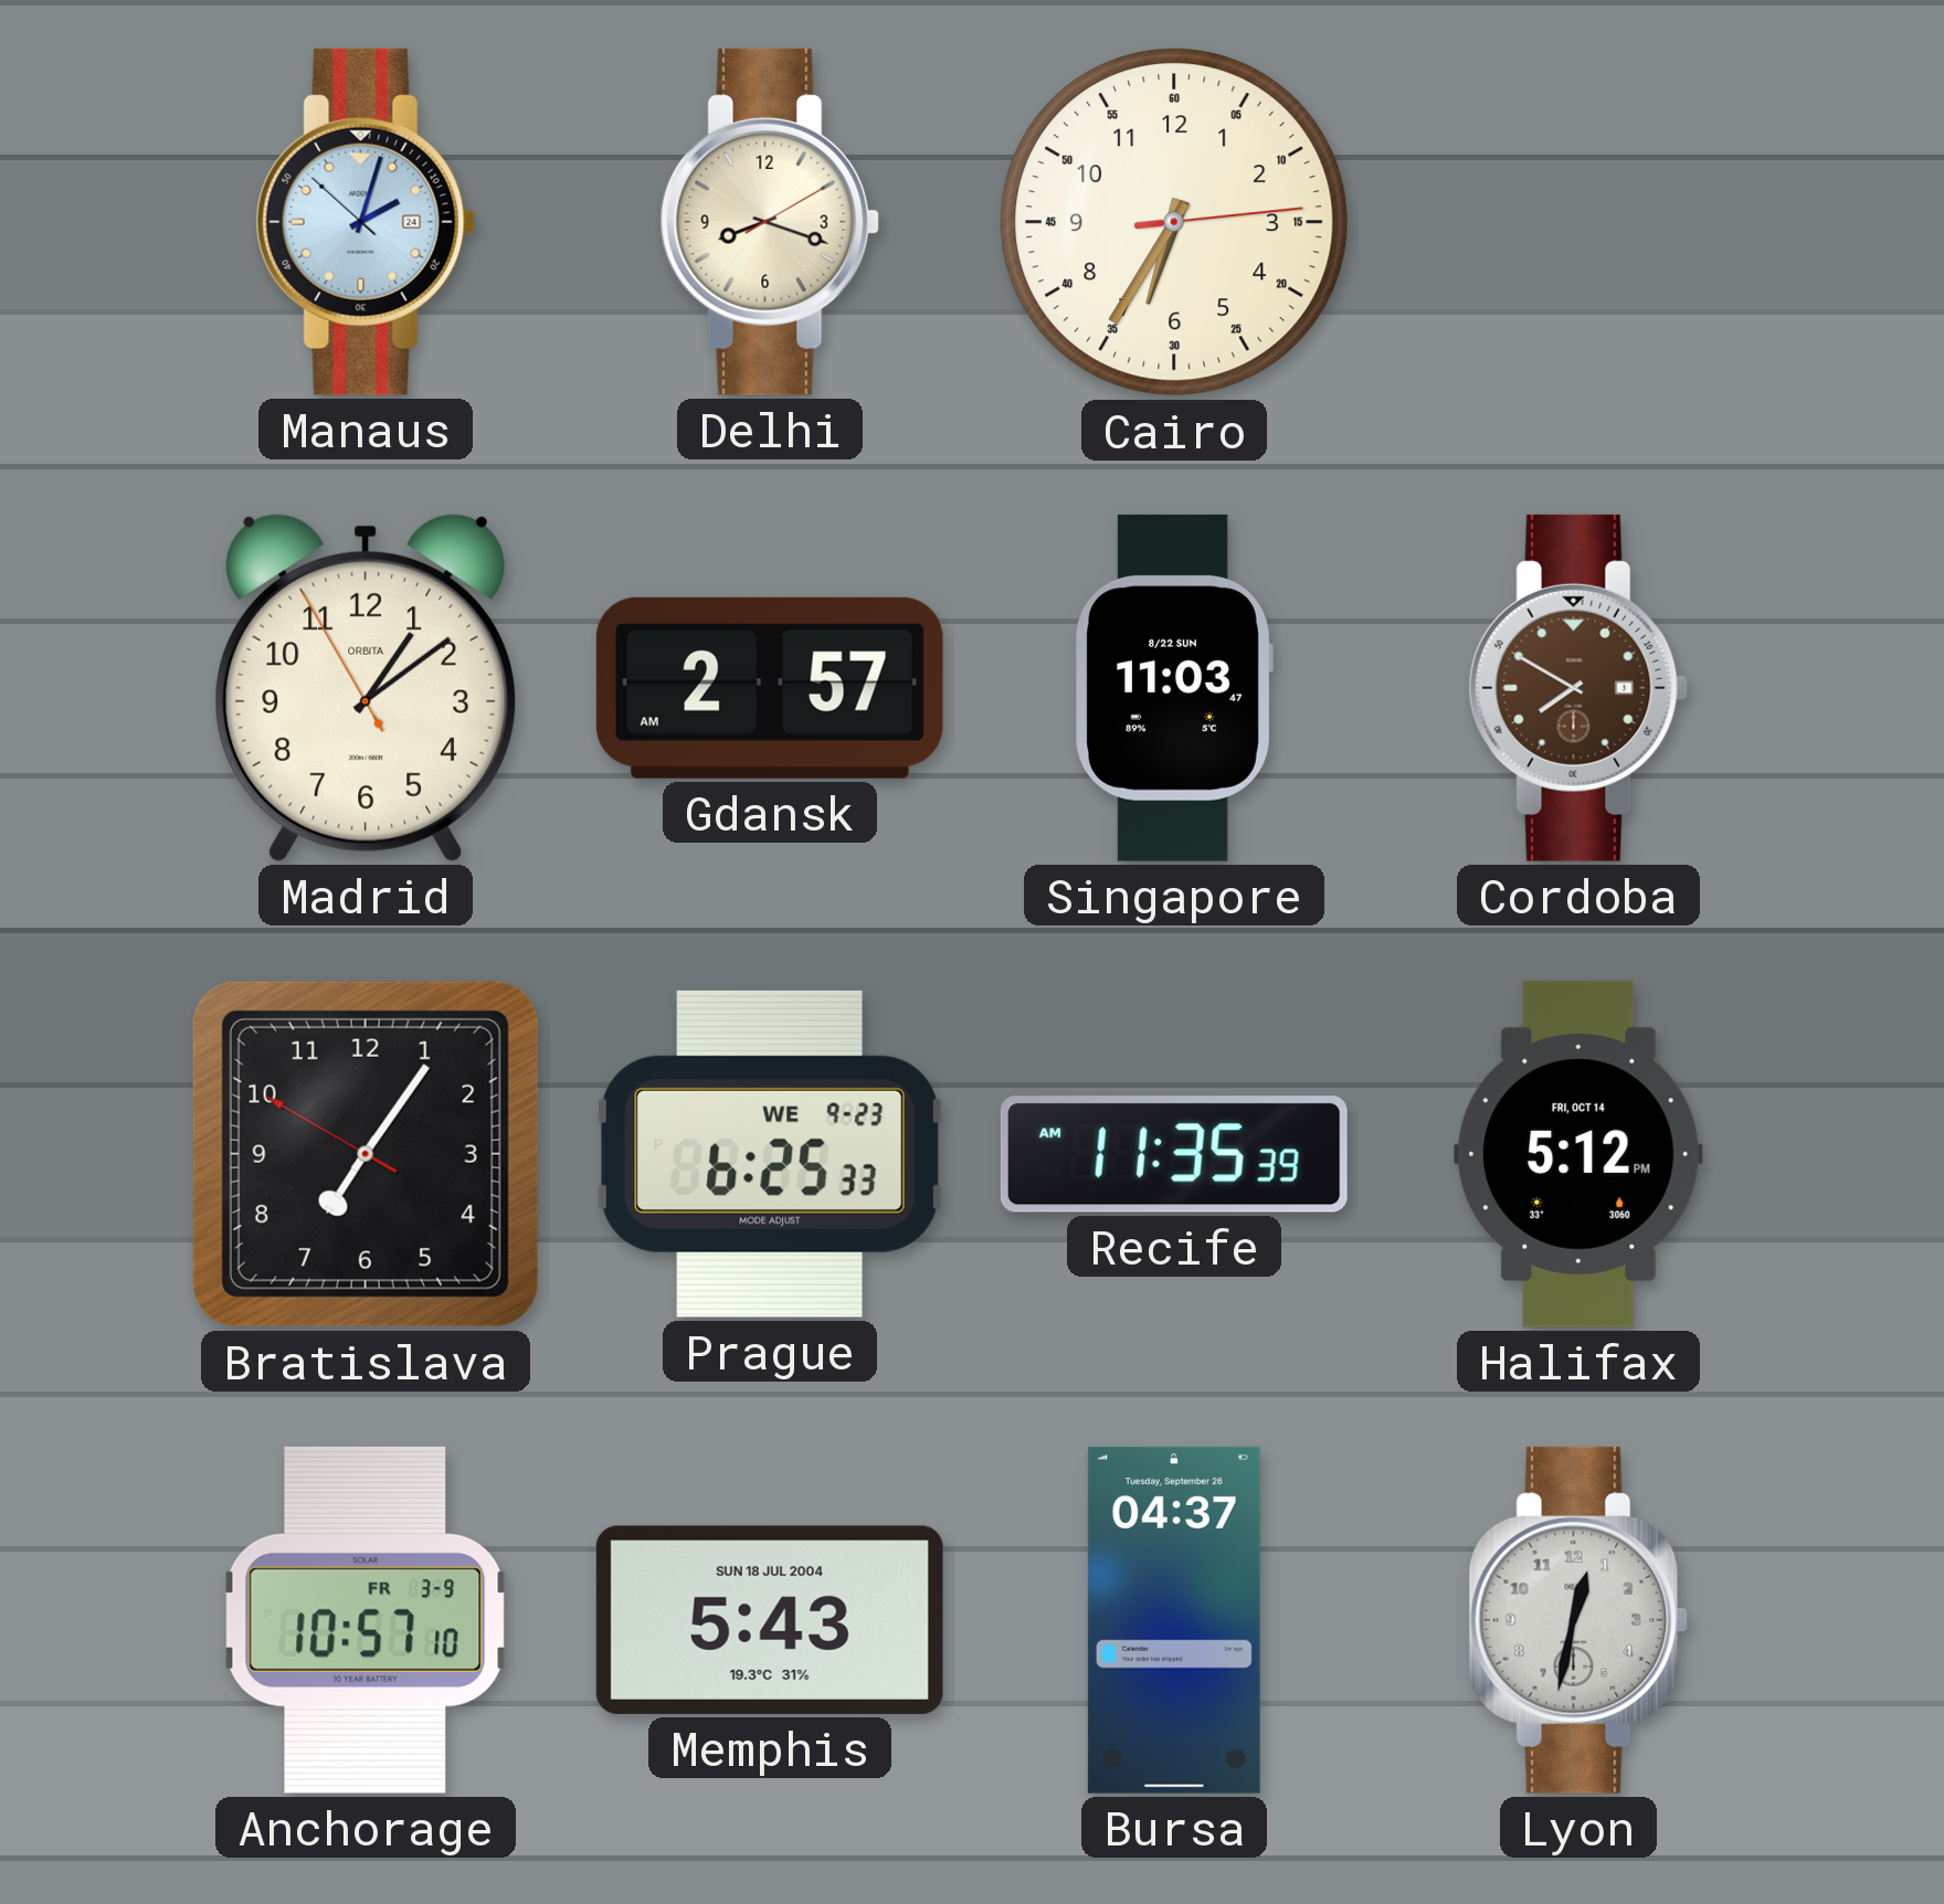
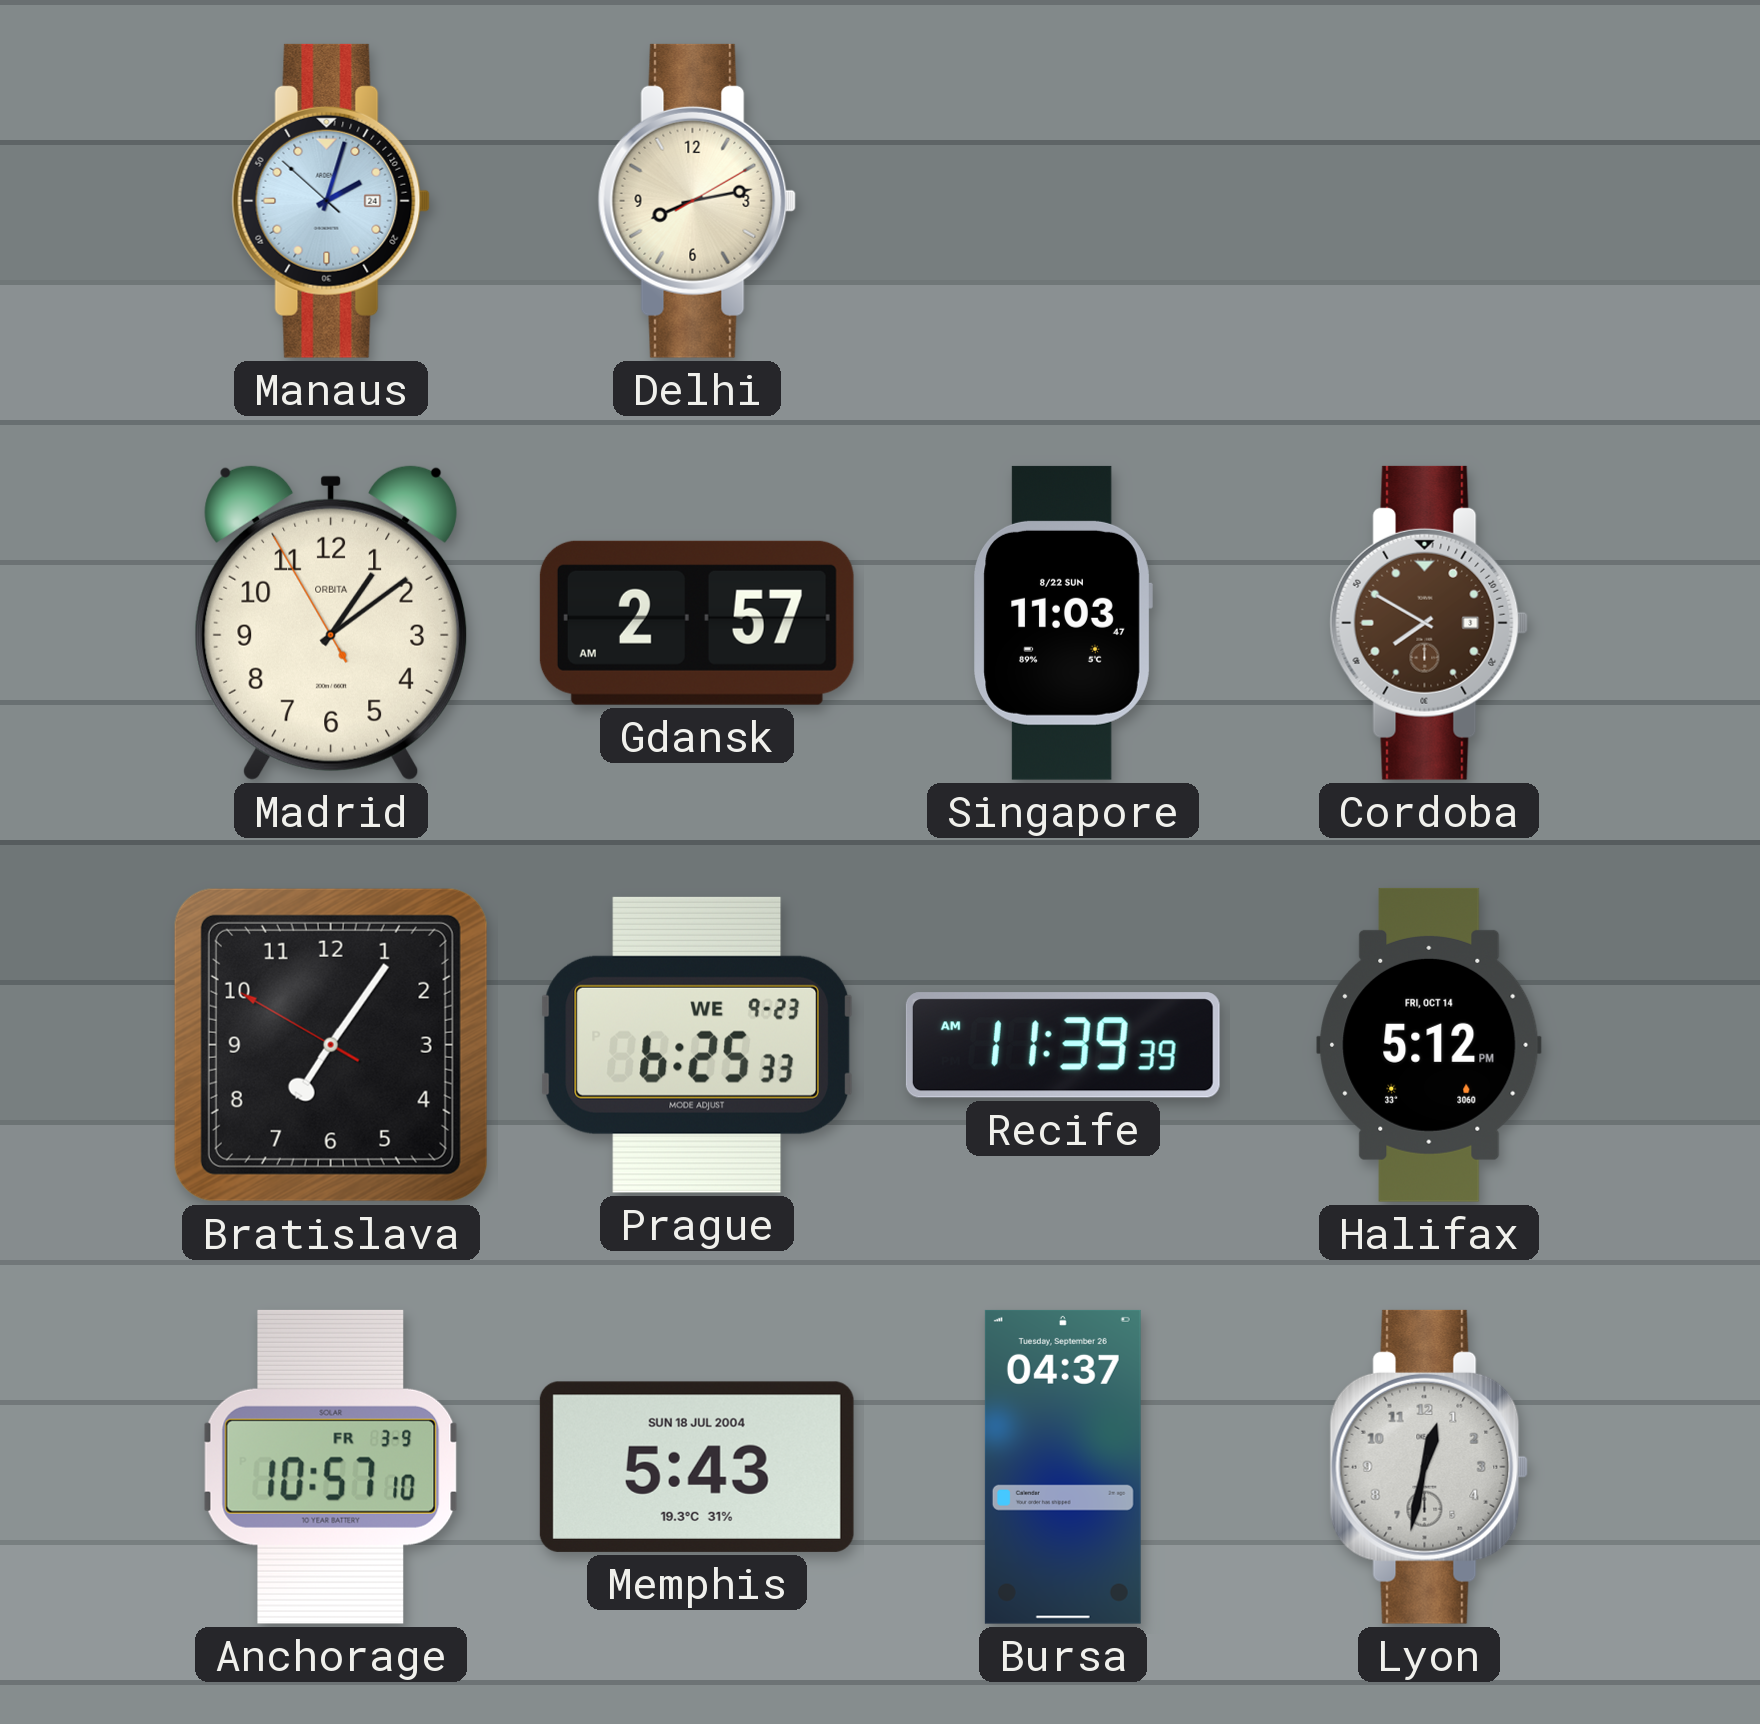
Delhi: 8:18 -> 8:13 (697, 201)
Cairo: 6:35 -> none (1174, 222)
Recife: 11:35 -> 11:39 (1063, 1045)
